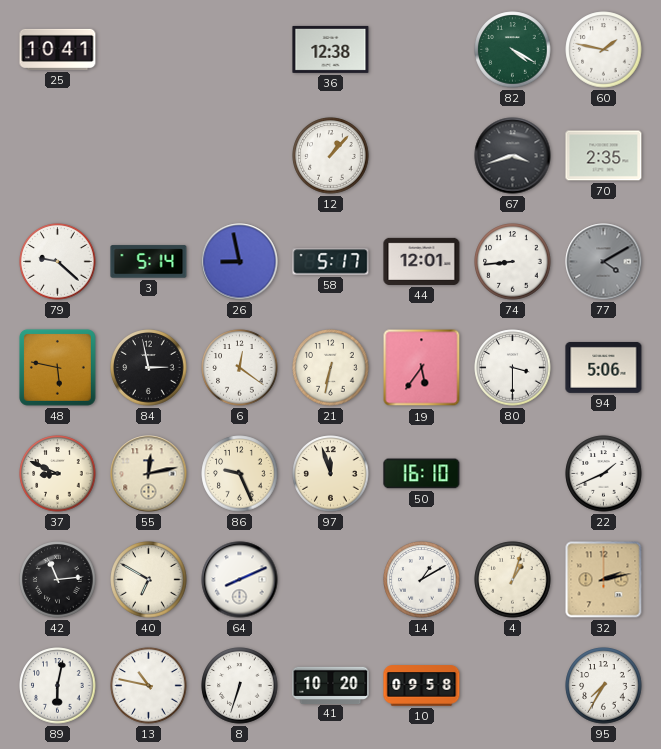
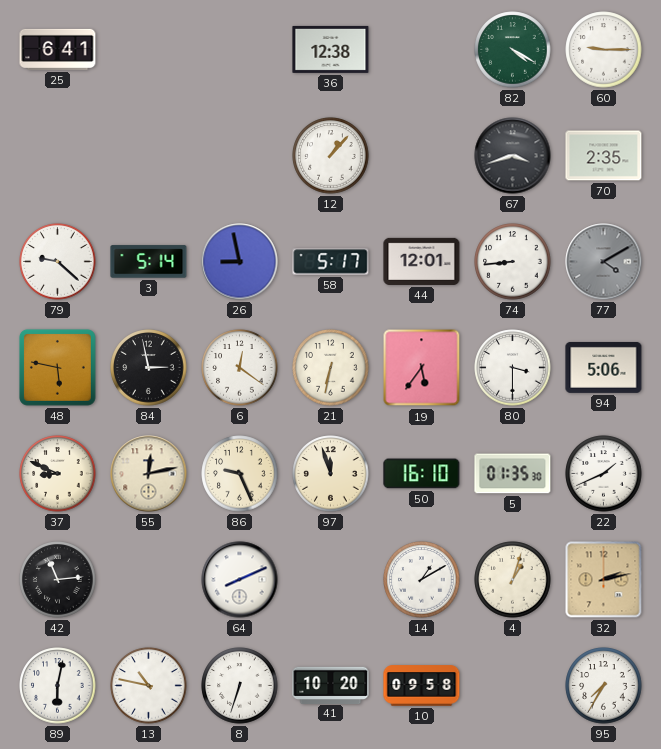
25: 10:41 -> 6:41 (58, 49)
60: 1:47 -> 9:15 (604, 50)
5: none -> 01:35 (513, 474)
40: 6:50 -> none (149, 580)
